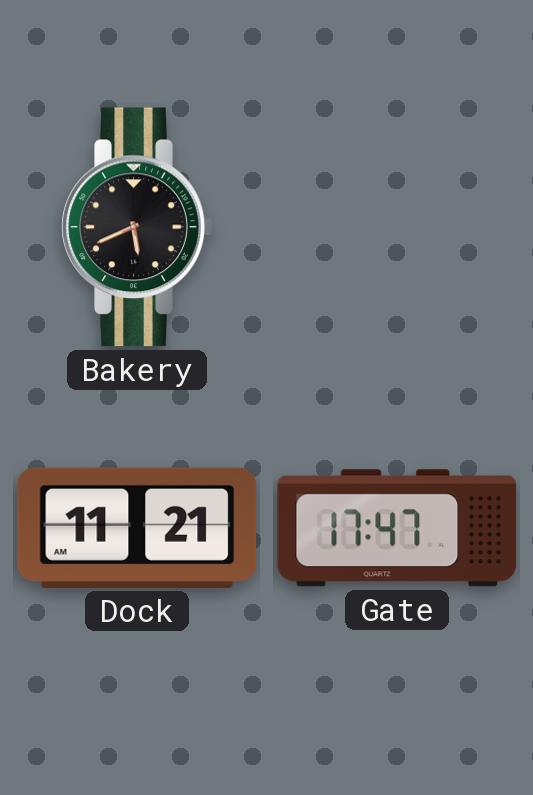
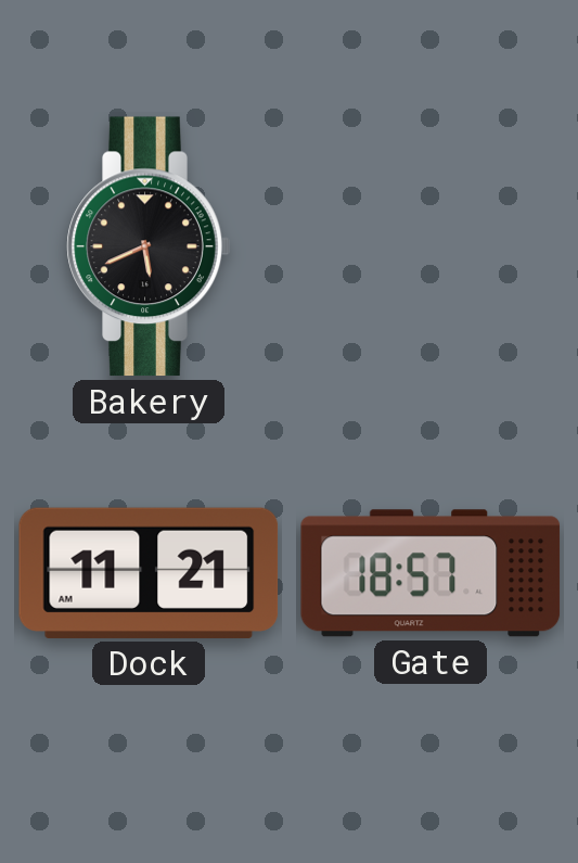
Gate: 17:47 -> 18:57 (431, 573)
